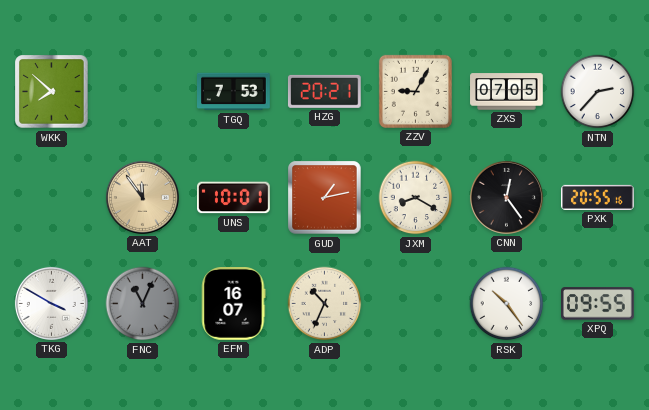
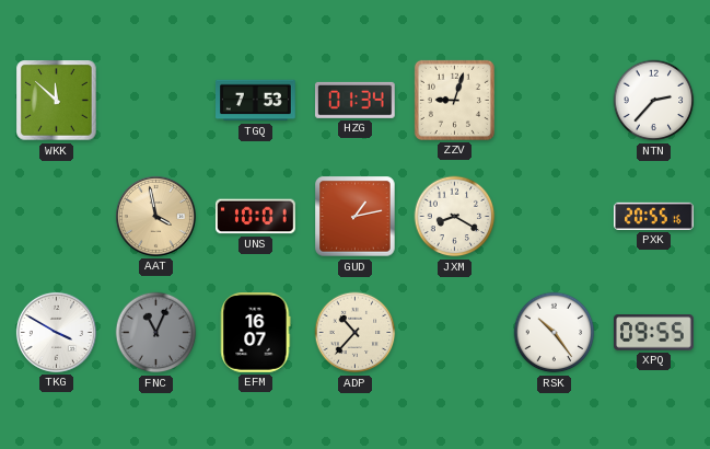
WKK: 7:52 -> 11:52 (57, 101)
HZG: 20:21 -> 01:34 (354, 100)
ZZV: 9:05 -> 9:03 (454, 100)
ZXS: 07:05 -> none (507, 92)
AAT: 11:54 -> 3:58 (155, 216)
CNN: 12:24 -> none (506, 197)
ADP: 10:34 -> 10:37 (356, 333)
